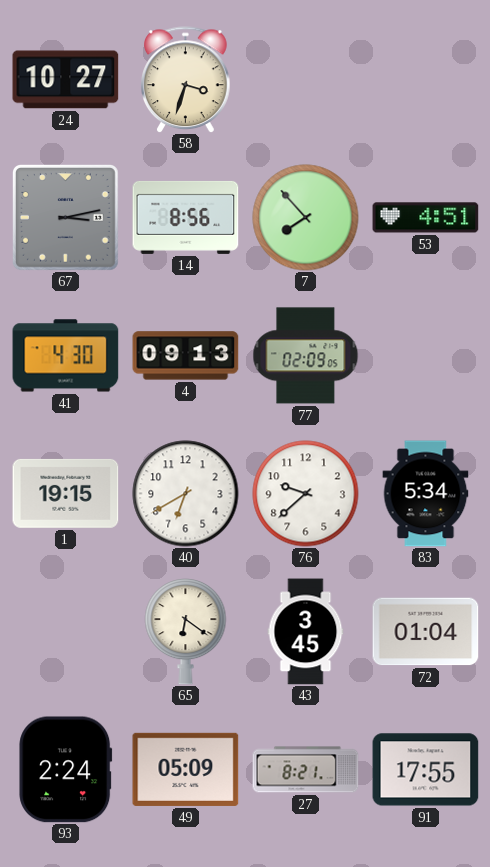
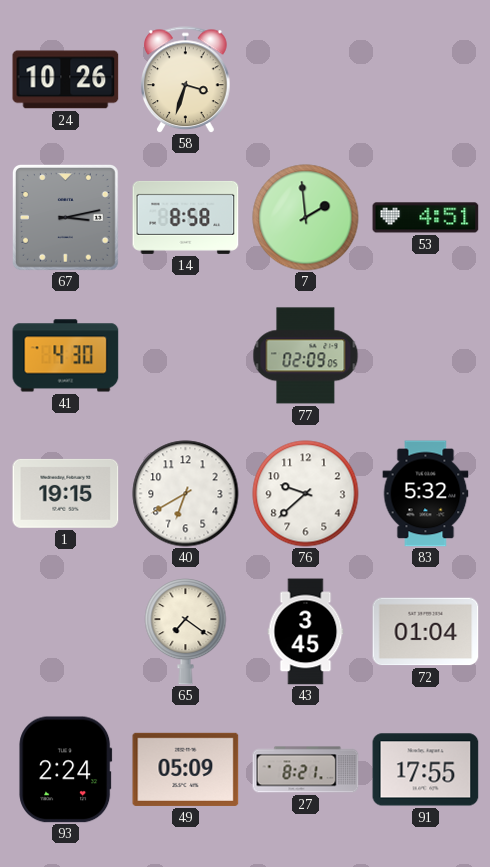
24: 10:27 -> 10:26 (66, 80)
14: 8:56 -> 8:58 (186, 217)
7: 7:53 -> 1:59 (306, 218)
4: 09:13 -> none (186, 356)
83: 5:34 -> 5:32 (426, 494)
65: 6:21 -> 7:21 (186, 632)
